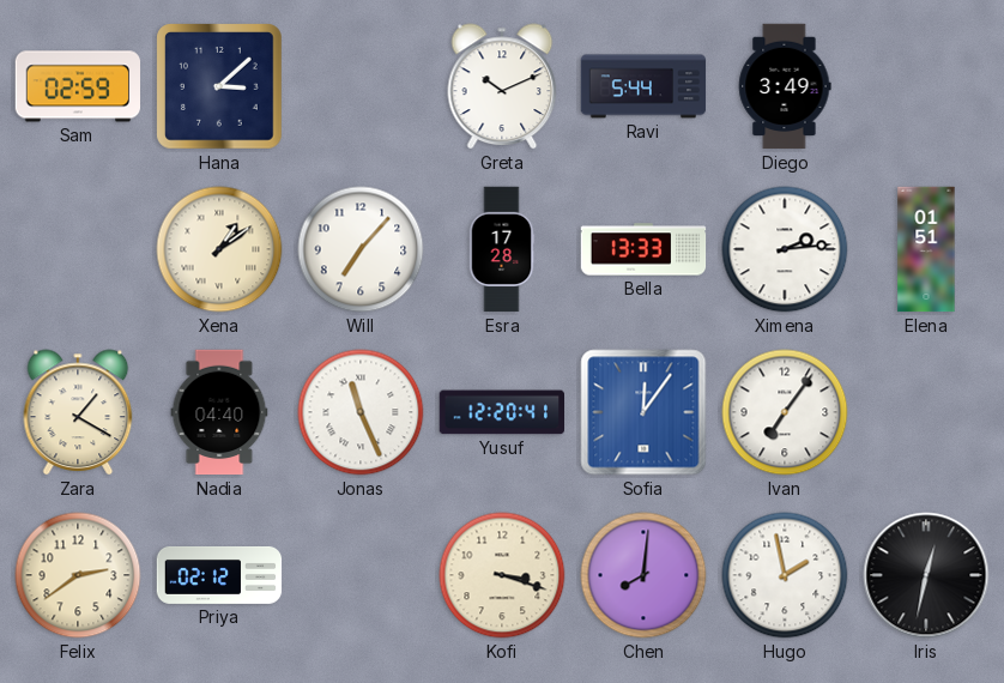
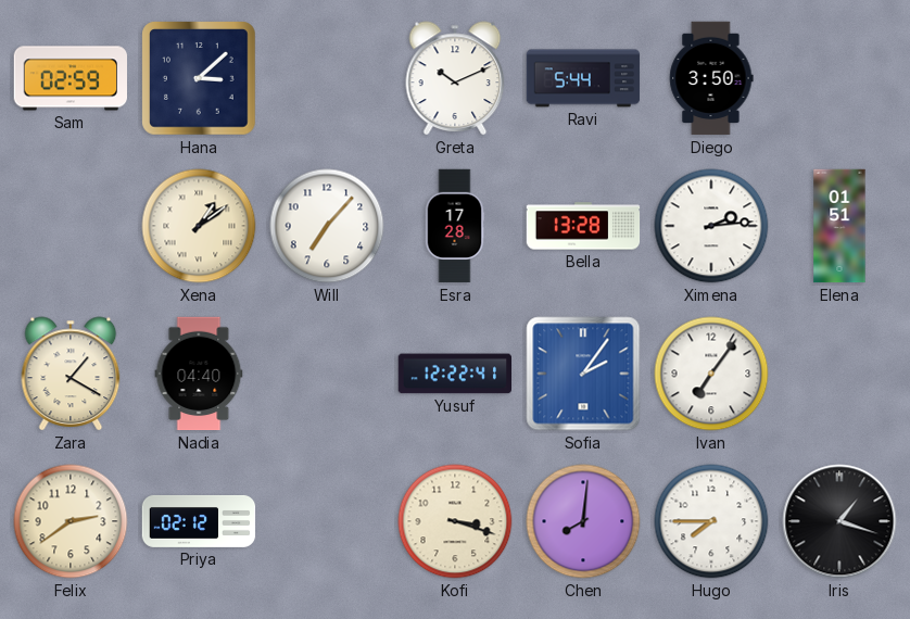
Diego: 3:49 -> 3:50 (711, 78)
Bella: 13:33 -> 13:28 (583, 226)
Jonas: 11:26 -> none (361, 412)
Yusuf: 12:20 -> 12:22 (455, 374)
Sofia: 12:06 -> 2:06 (583, 374)
Hugo: 1:58 -> 7:45 (711, 521)
Iris: 12:32 -> 1:18 (839, 521)
